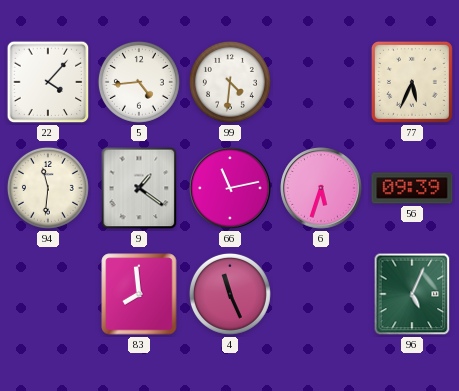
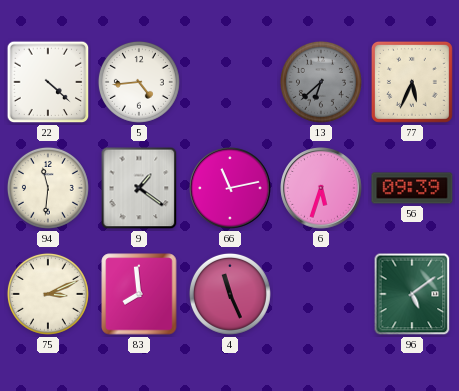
22: 4:07 -> 4:22 (48, 82)
99: 4:31 -> none (230, 82)
13: none -> 6:38 (321, 82)
75: none -> 3:11 (48, 294)
96: 5:04 -> 5:09 (412, 294)
